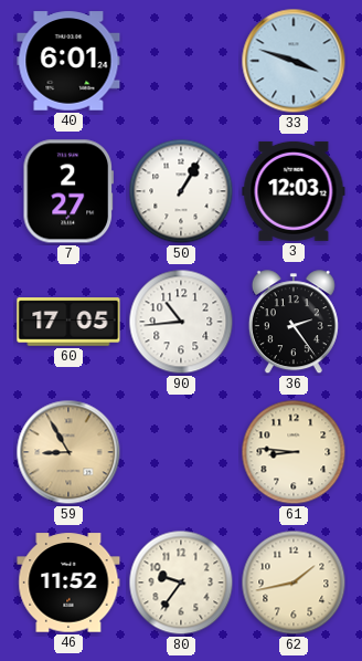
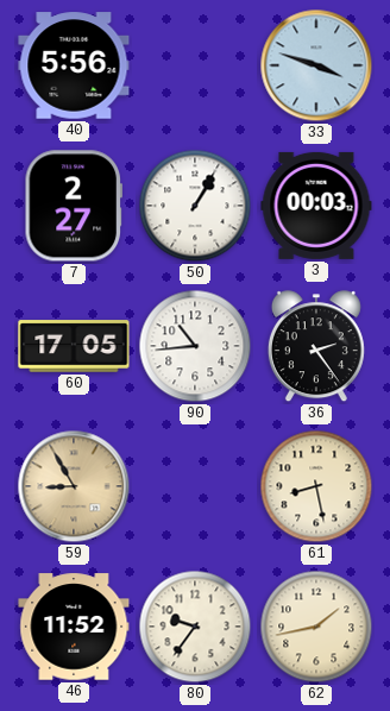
40: 6:01 -> 5:56 (74, 65)
3: 12:03 -> 00:03 (316, 206)
61: 8:46 -> 8:28 (316, 486)
